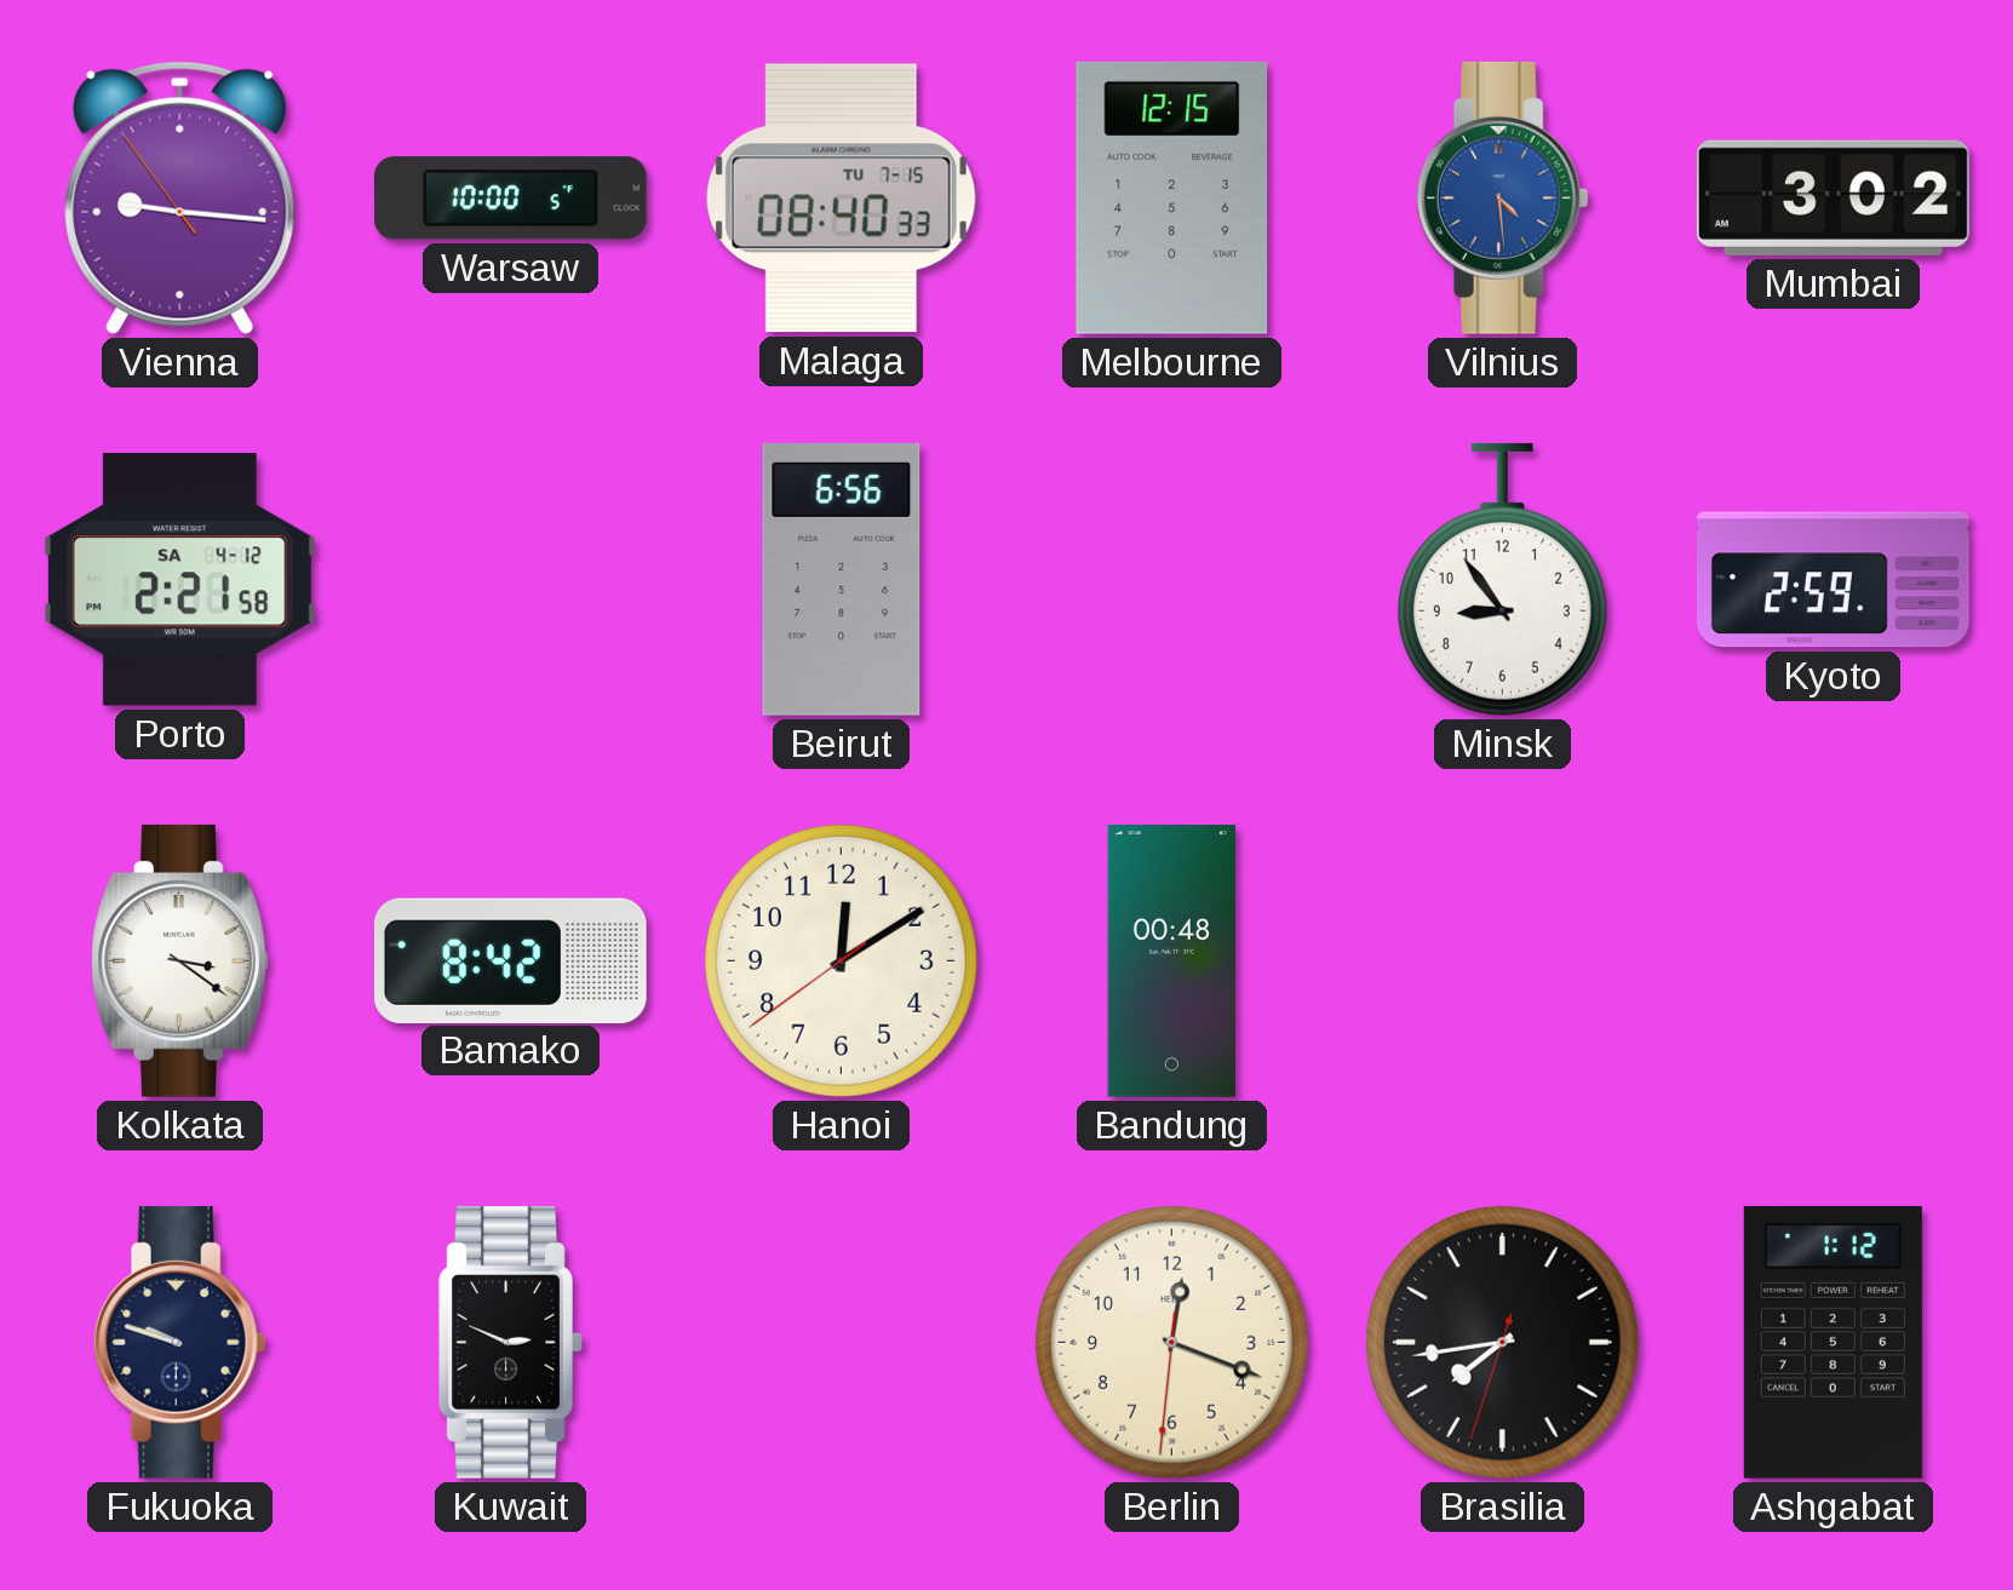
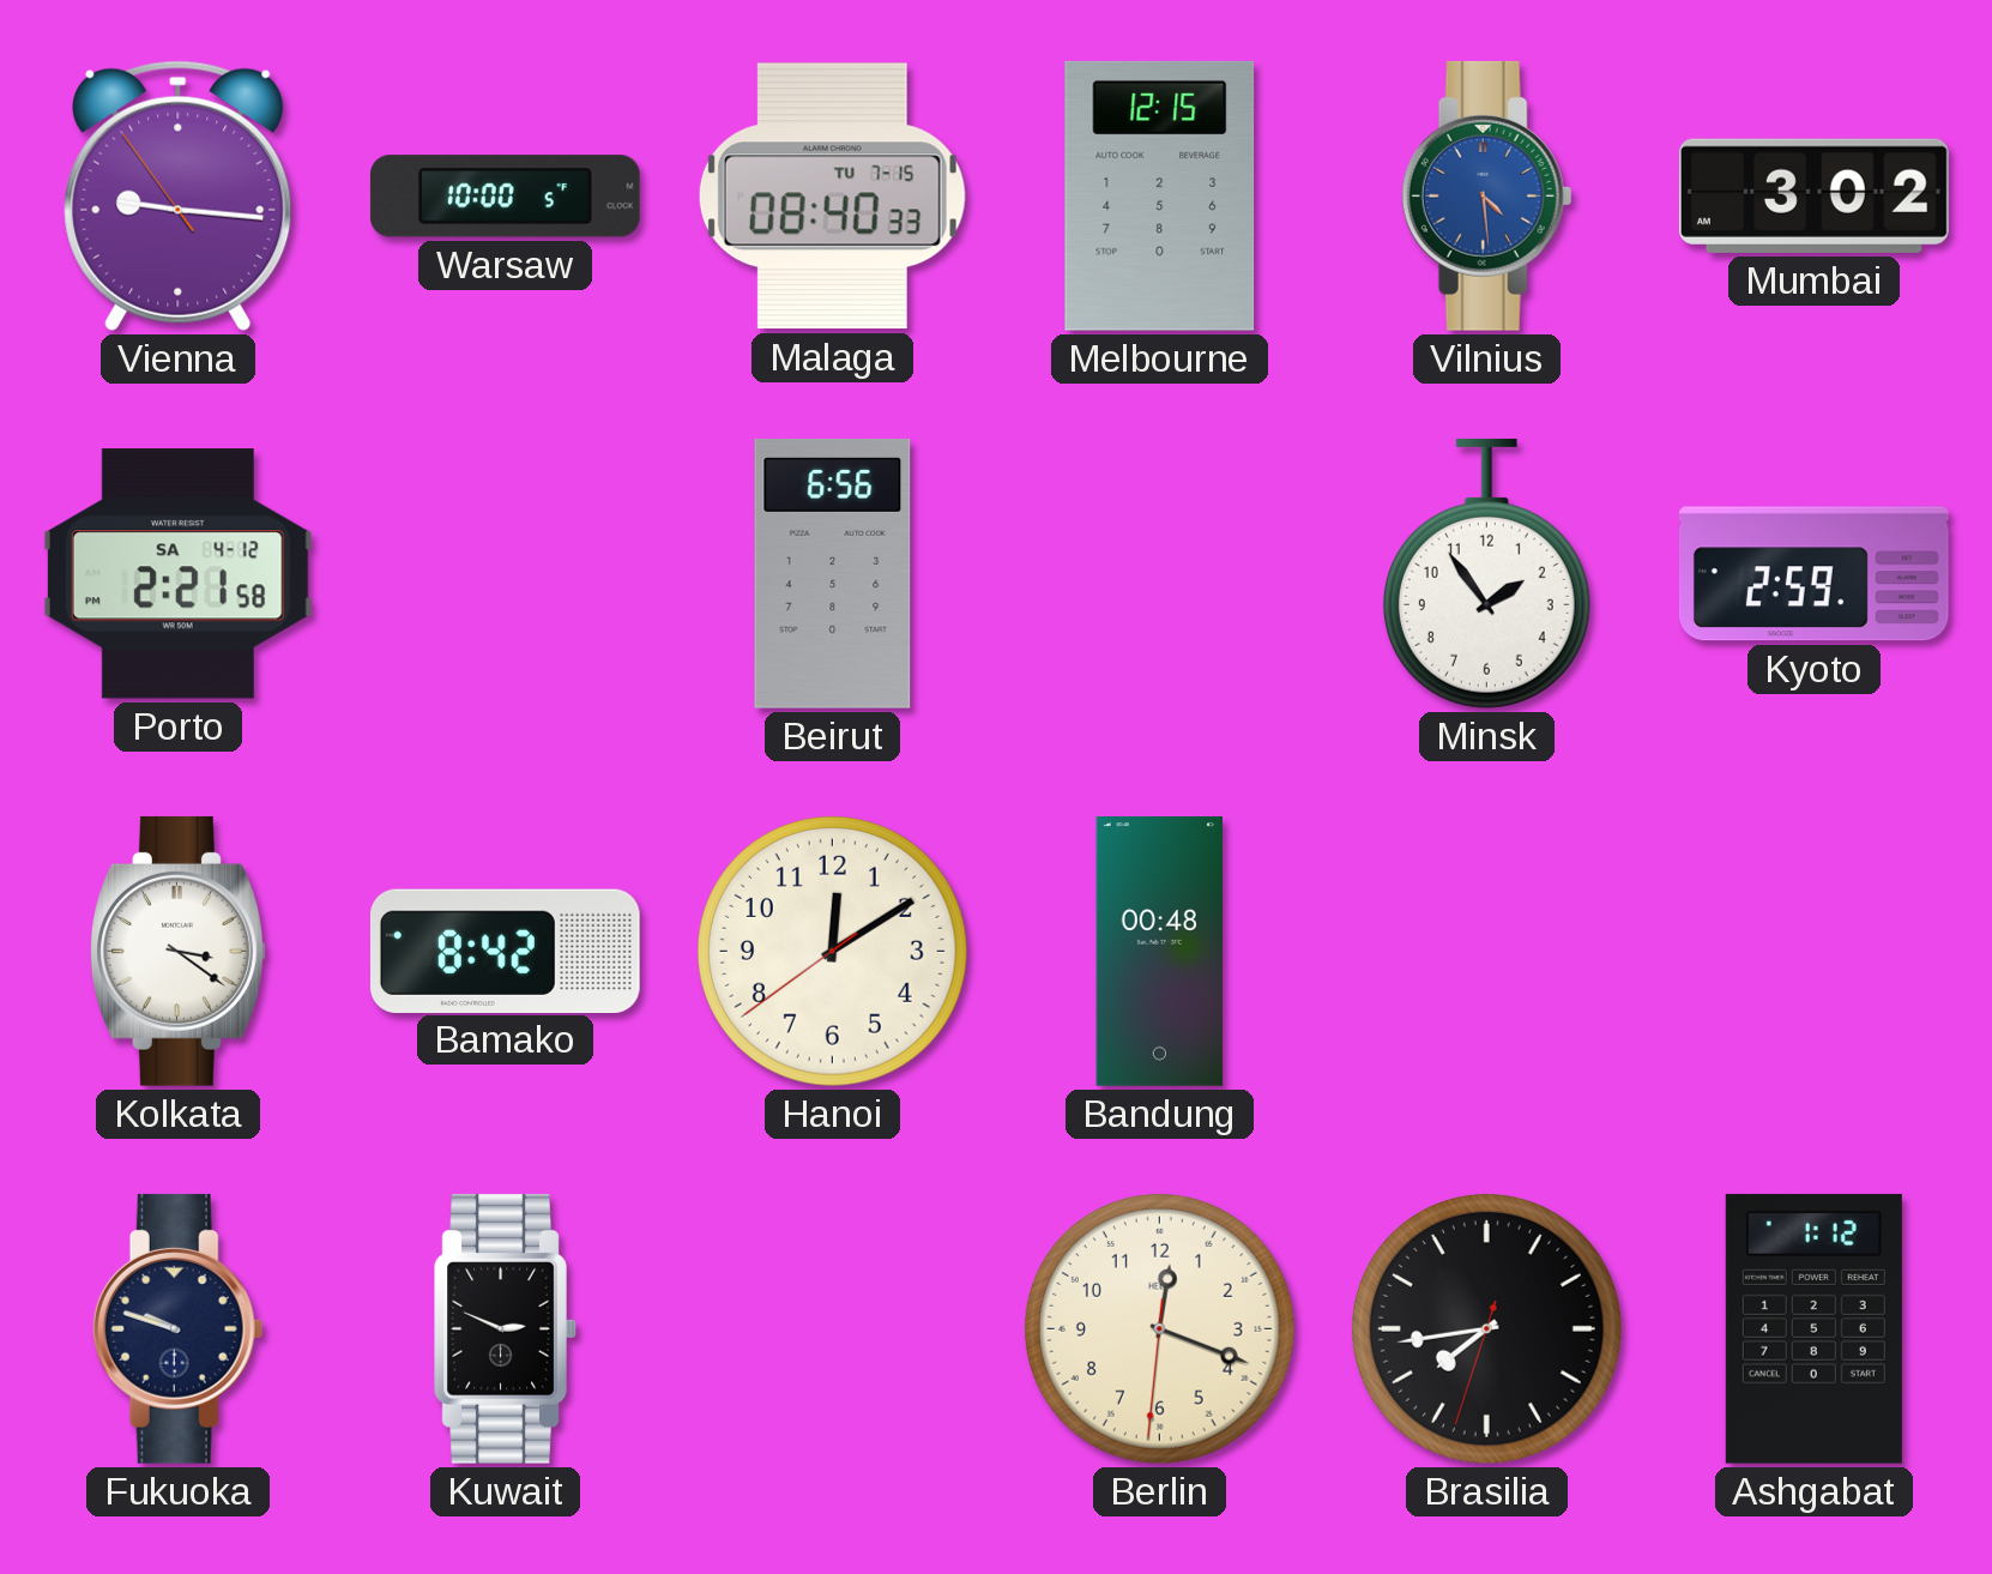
Minsk: 8:54 -> 1:54 (1486, 573)
